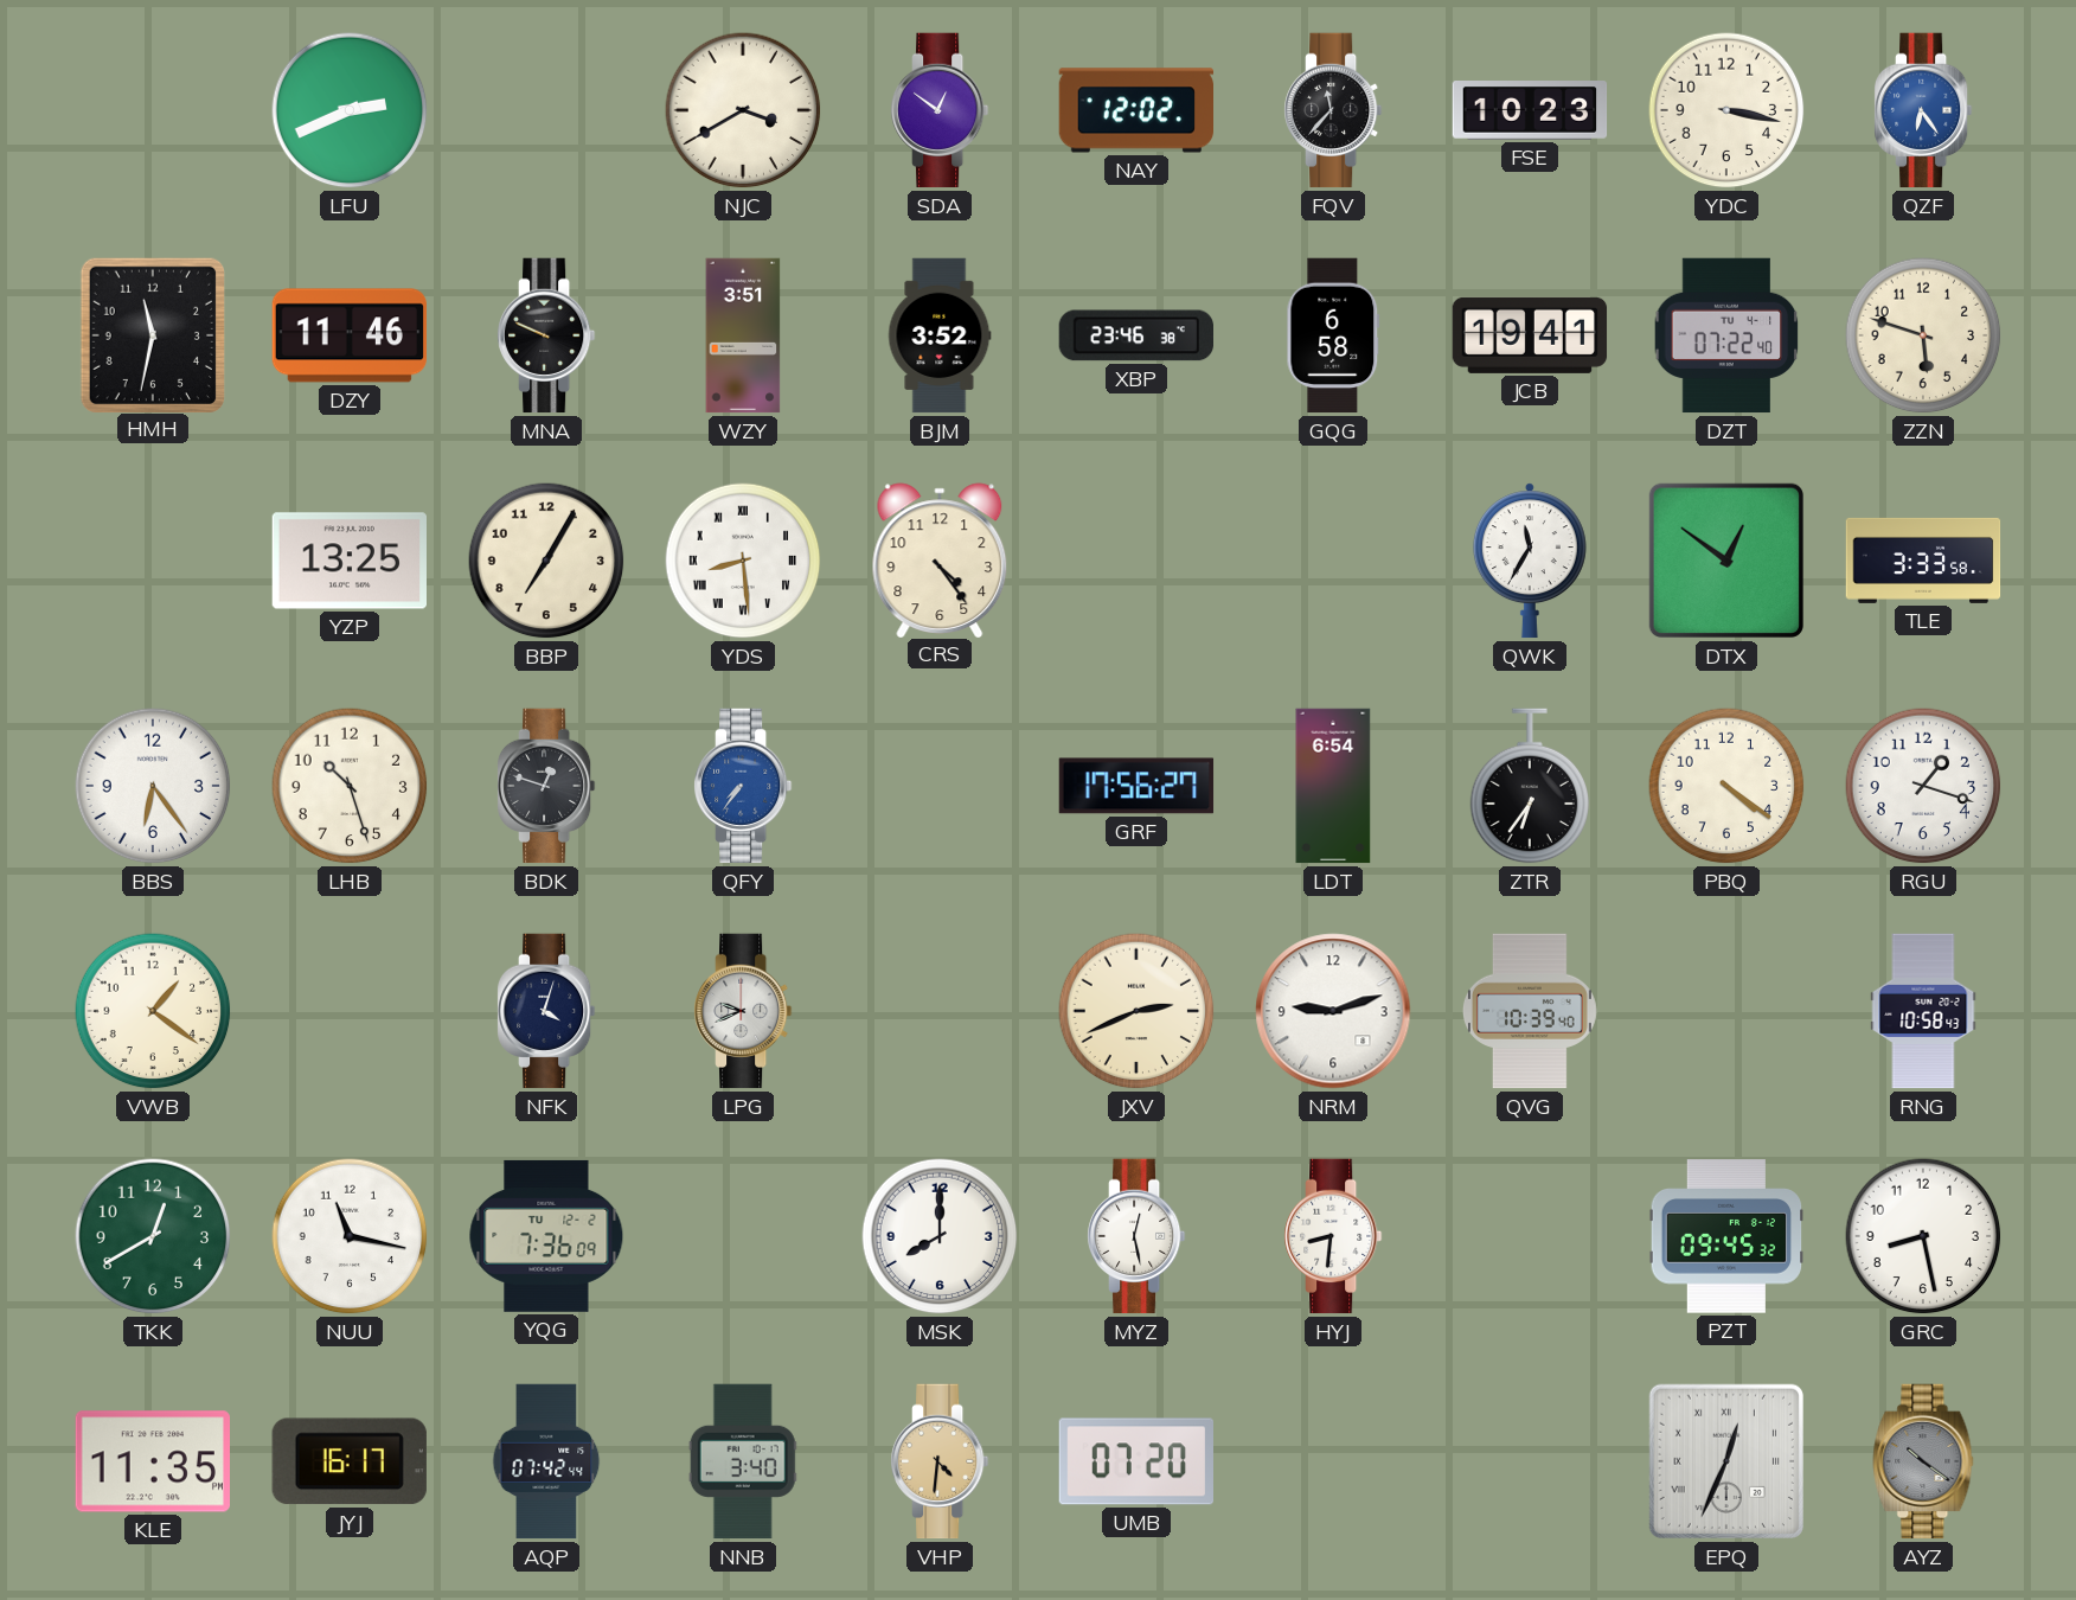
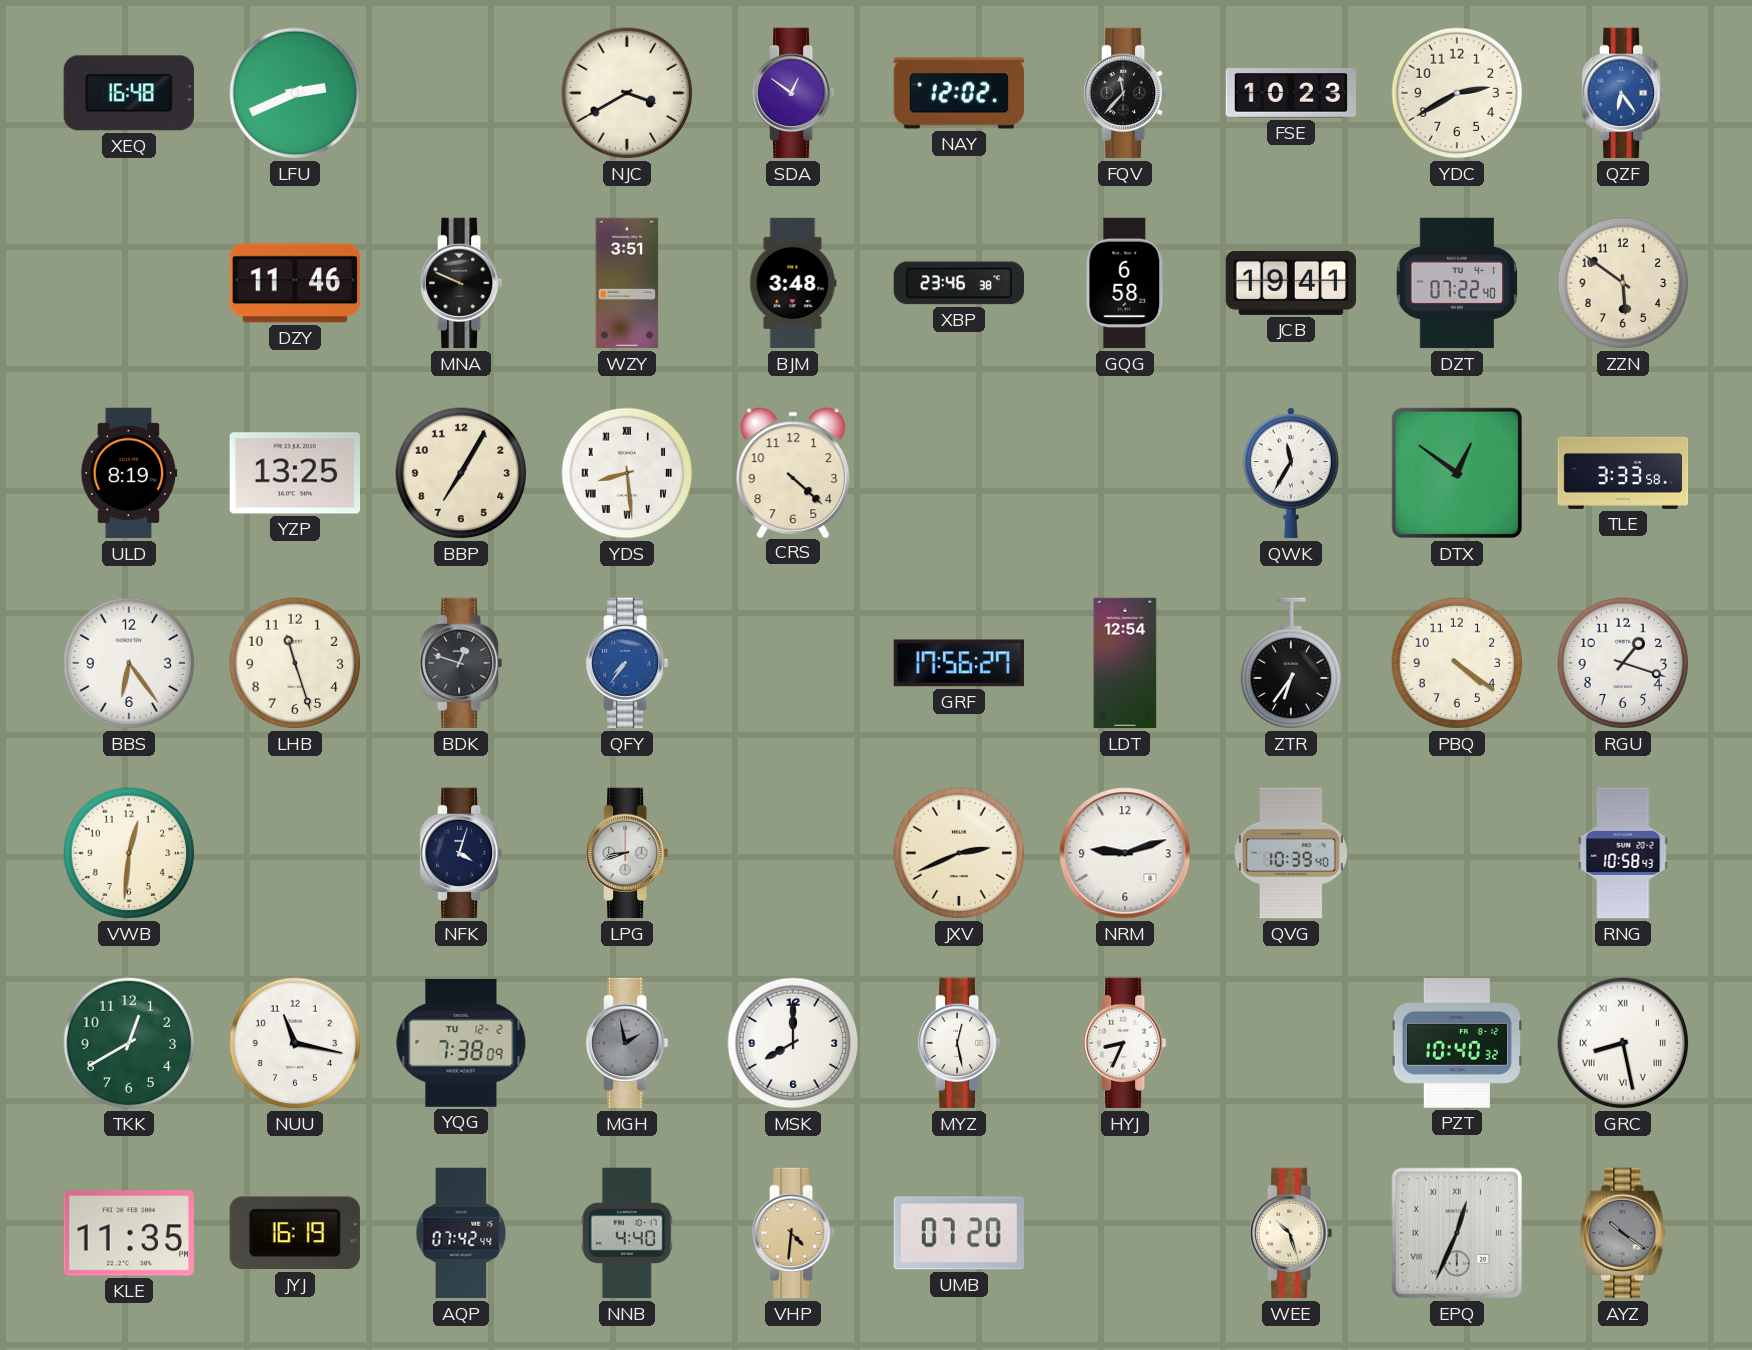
XEQ: none -> 16:48 (129, 93)
YDC: 3:17 -> 2:40 (1457, 93)
HMH: 11:32 -> none (152, 334)
BJM: 3:52 -> 3:48 (793, 283)
ZZN: 5:48 -> 5:51 (1623, 283)
ULD: none -> 8:19 (129, 473)
CRS: 4:24 -> 4:22 (793, 472)
LHB: 10:27 -> 11:27 (295, 663)
LDT: 6:54 -> 12:54 (1125, 663)
VWB: 1:21 -> 12:31 (129, 853)
LPG: 9:41 -> 8:42 (628, 853)
YQG: 7:36 -> 7:38 (461, 1043)
MGH: none -> 1:58 (628, 1043)
HYJ: 8:31 -> 8:34 (1126, 1043)
PZT: 09:45 -> 10:40 (1457, 1043)
GRC numerals: Arabic -> Roman (1623, 1043)
JYJ: 16:17 -> 16:19 (295, 1233)
NNB: 3:40 -> 4:40 (627, 1233)
WEE: none -> 10:27 (1292, 1233)
